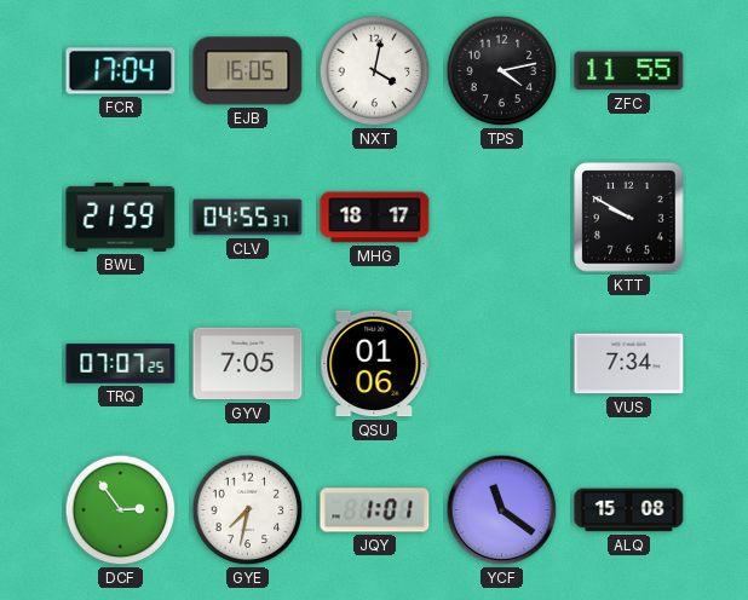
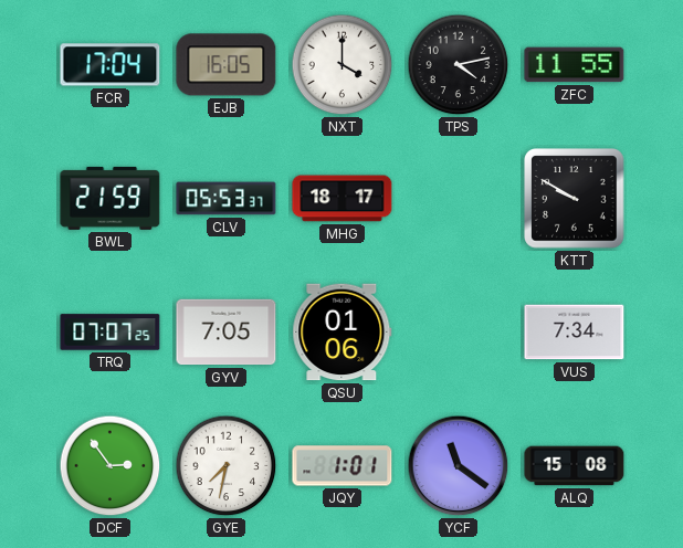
NXT: 4:02 -> 4:00 (343, 65)
CLV: 04:55 -> 05:53 (227, 199)
